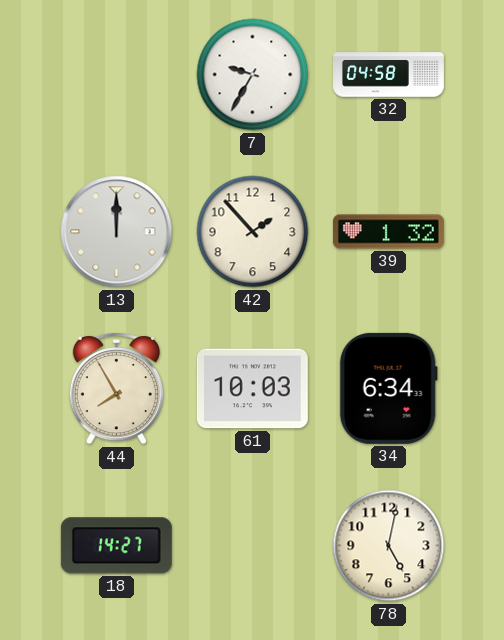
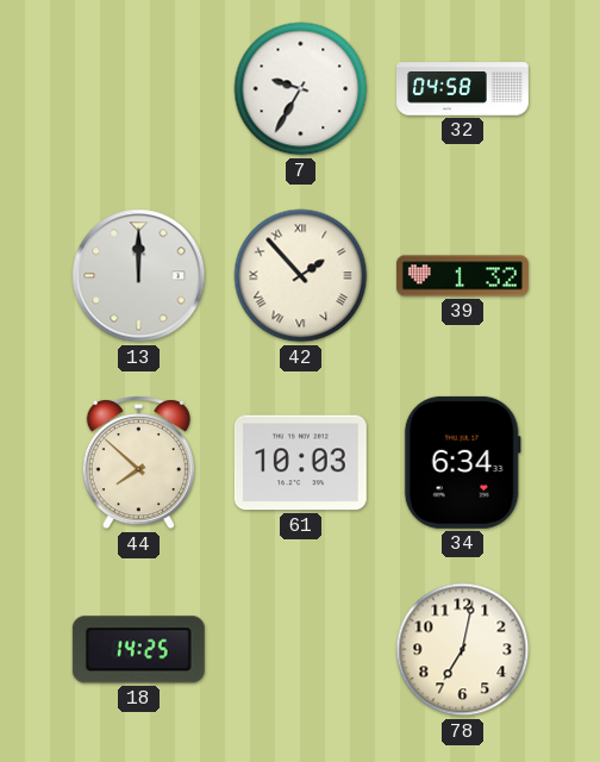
42 numerals: Arabic -> Roman (301, 276)
44: 7:55 -> 7:52 (138, 463)
18: 14:27 -> 14:25 (138, 650)
78: 5:02 -> 7:02 (463, 650)
